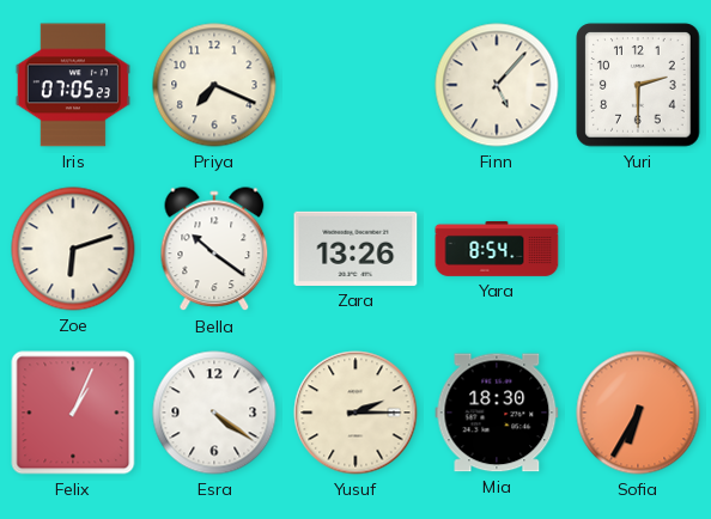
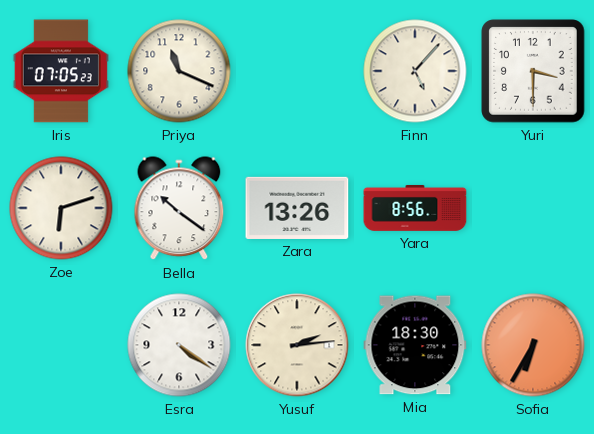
Priya: 7:19 -> 11:19 (179, 71)
Yuri: 2:30 -> 3:30 (533, 71)
Yara: 8:54 -> 8:56 (415, 208)
Felix: 1:04 -> none (73, 413)
Yusuf: 2:15 -> 2:14 (297, 345)
